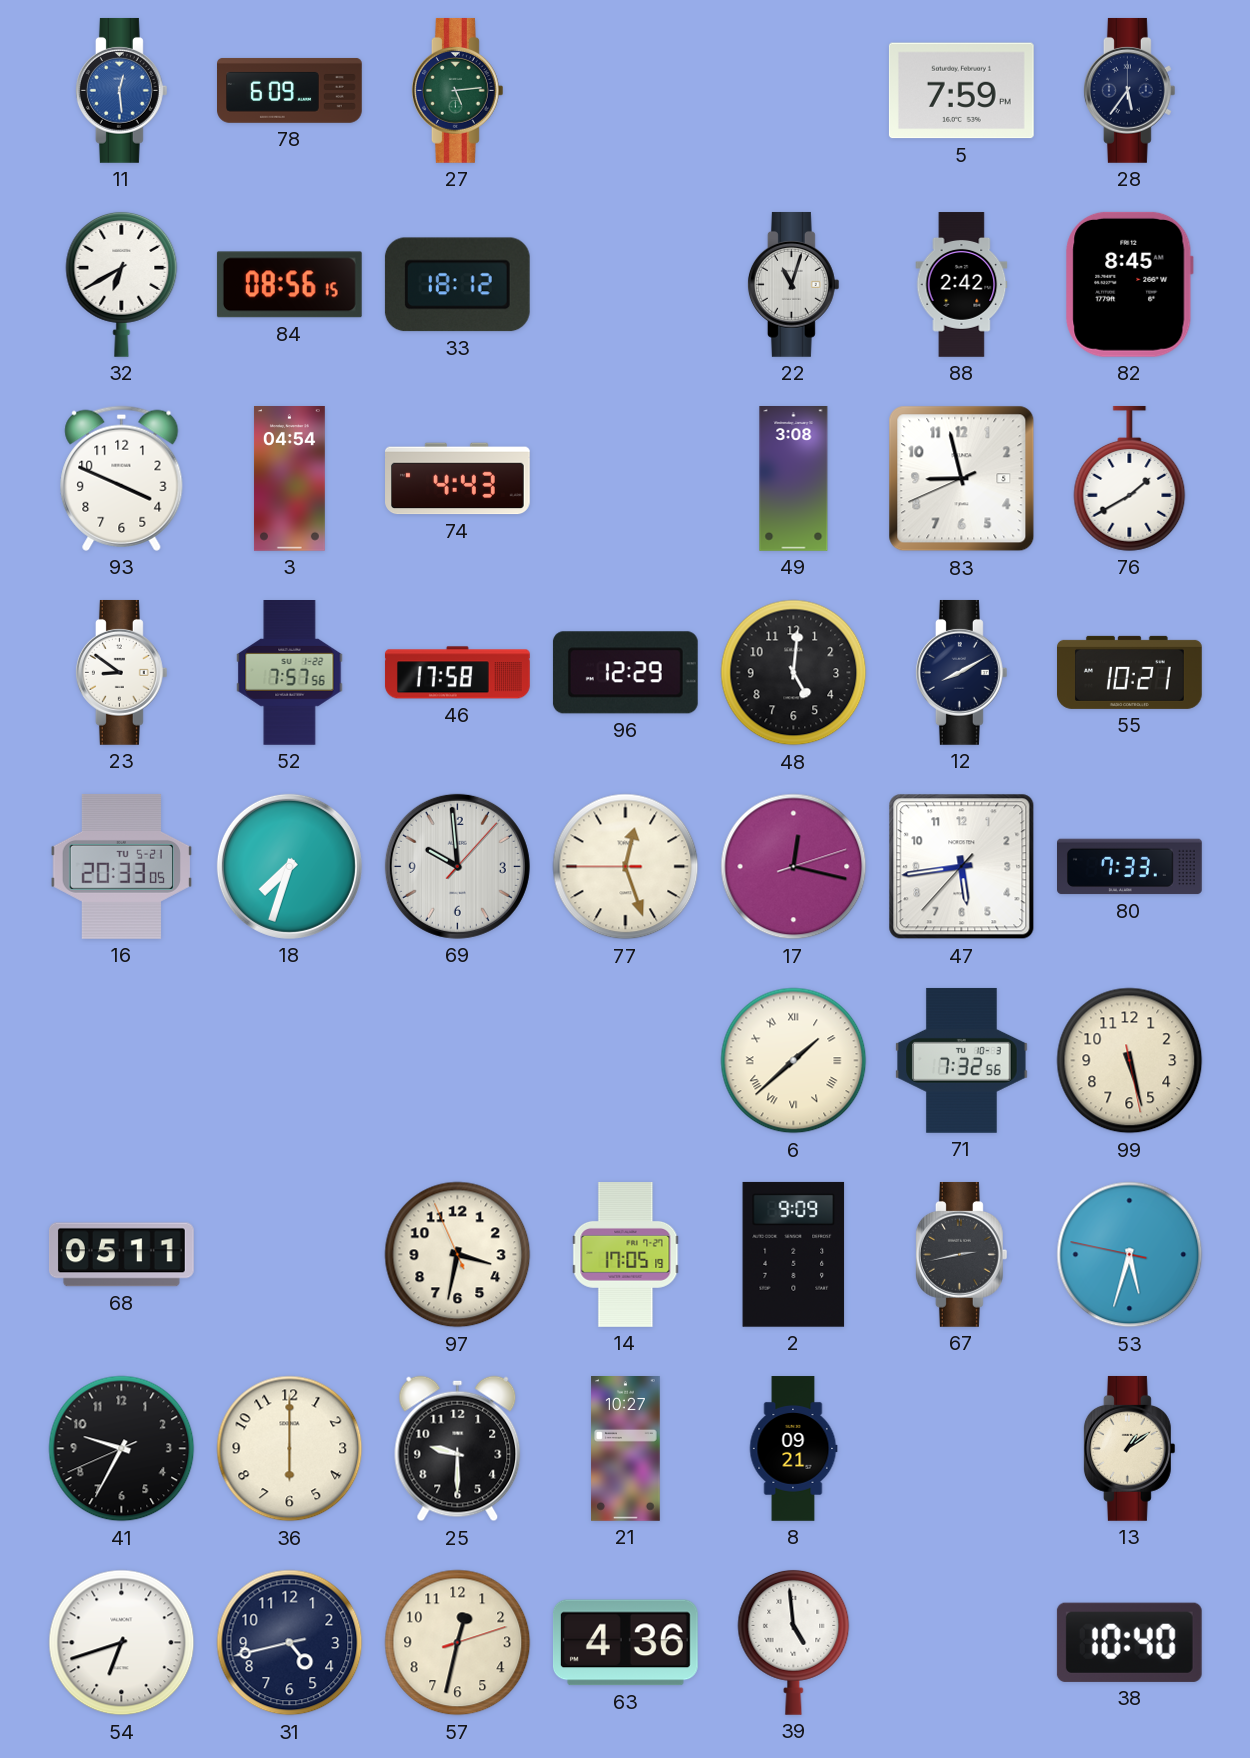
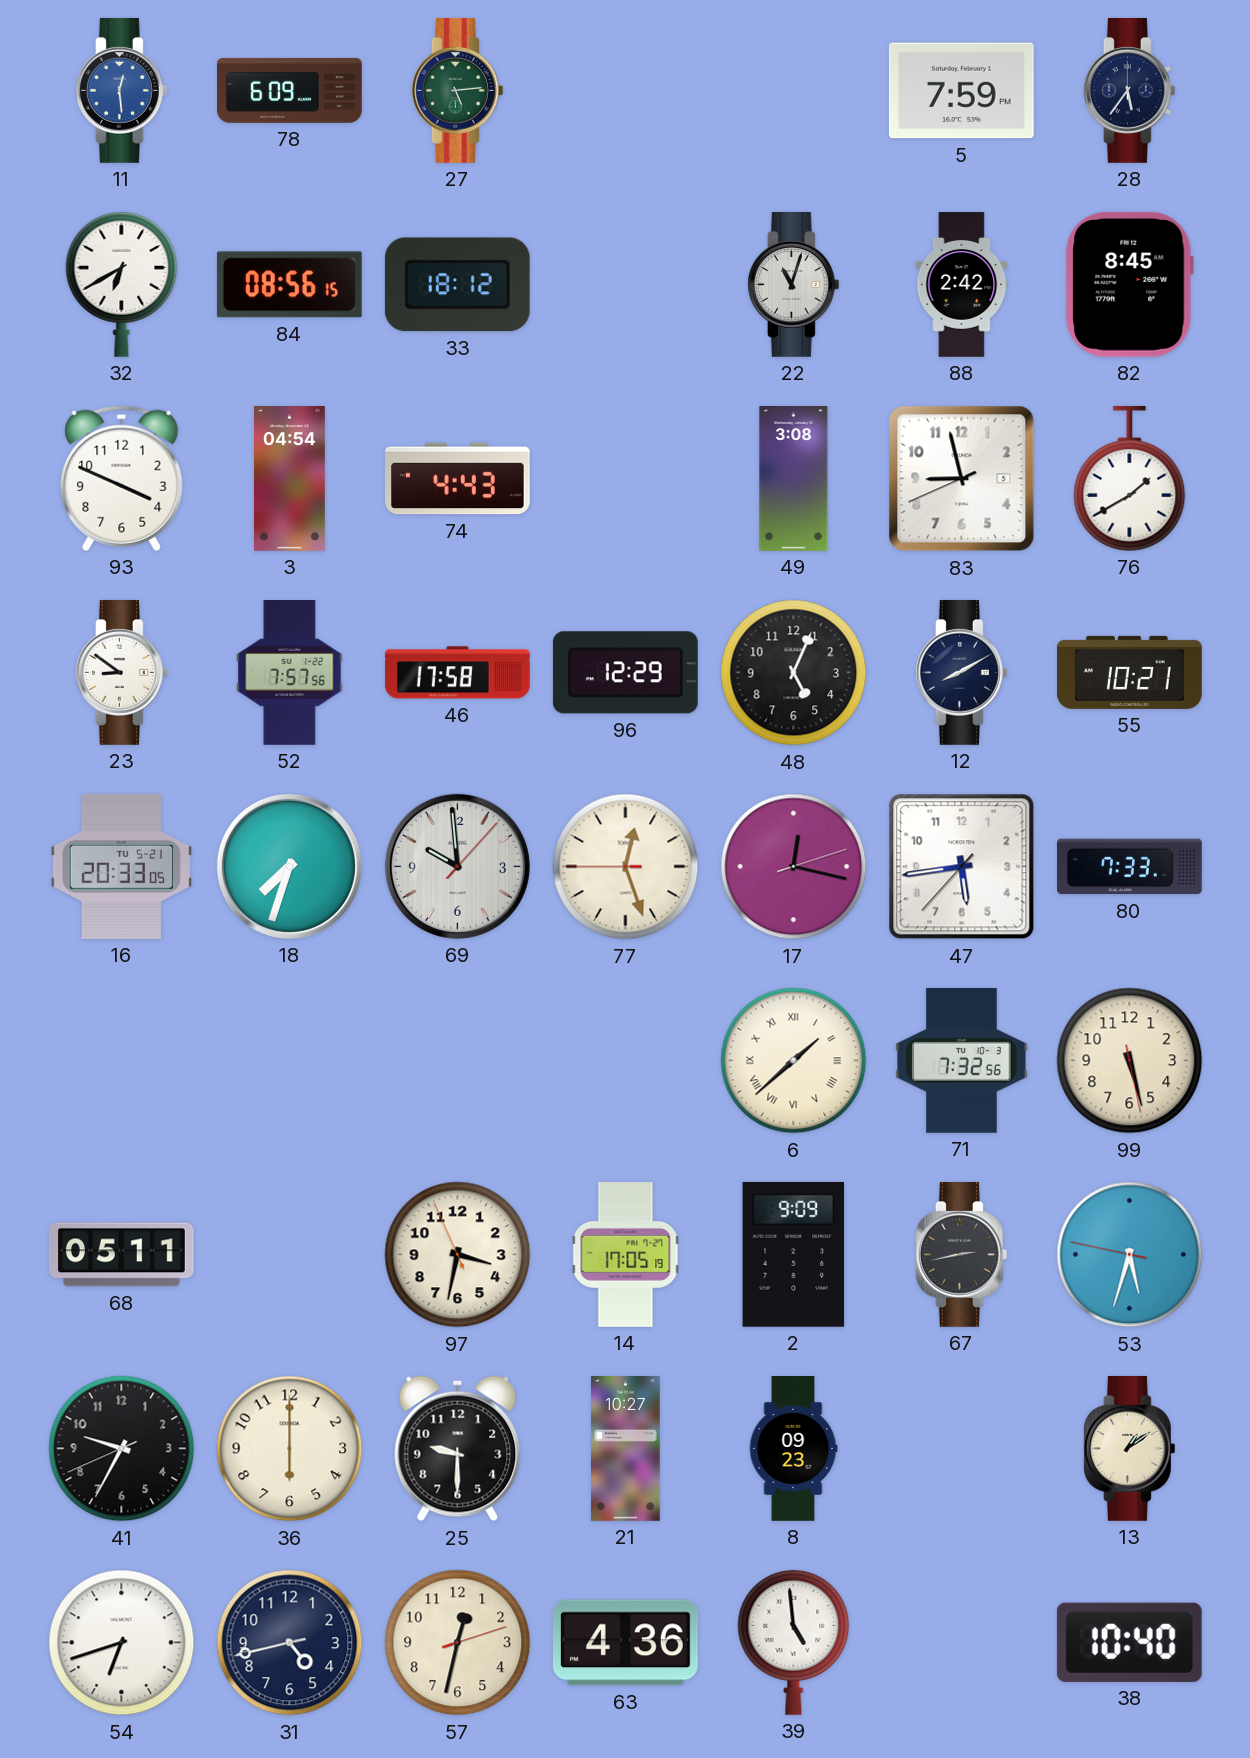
48: 5:01 -> 5:04 (794, 673)
8: 09:21 -> 09:23 (793, 1449)
